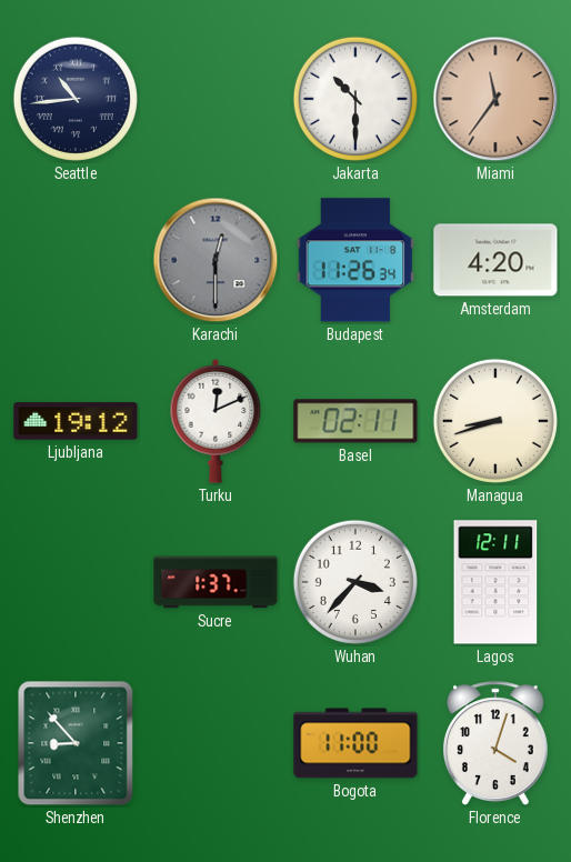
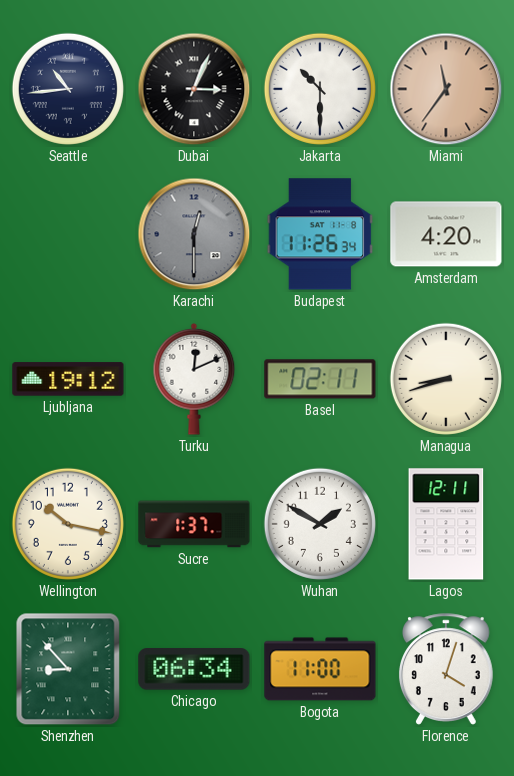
Dubai: none -> 3:04 (194, 89)
Wellington: none -> 10:17 (68, 524)
Wuhan: 3:37 -> 1:50 (320, 524)
Chicago: none -> 06:34 (194, 669)
